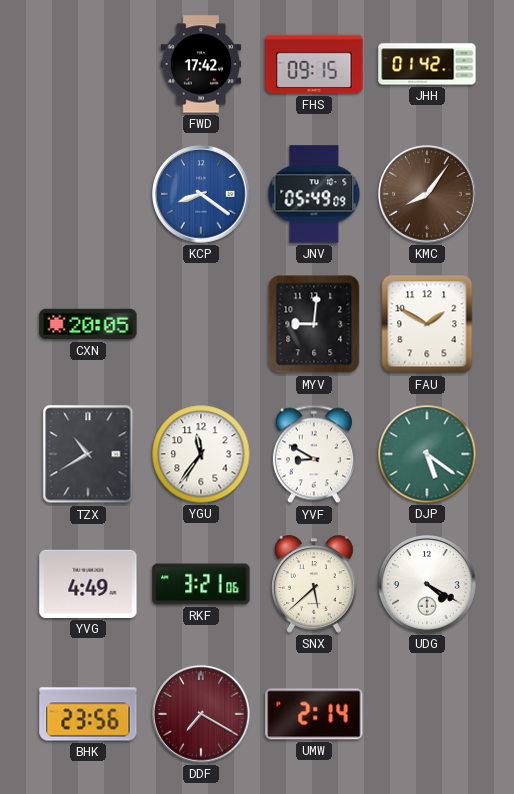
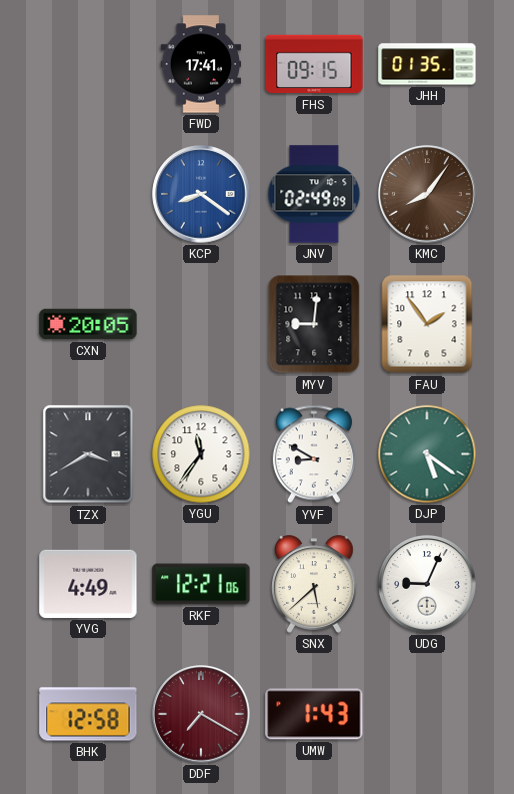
FWD: 17:42 -> 17:41 (201, 64)
JHH: 01:42 -> 01:35 (427, 64)
JNV: 05:49 -> 02:49 (314, 194)
FAU: 1:50 -> 1:54 (427, 324)
TZX: 10:40 -> 3:40 (88, 454)
RKF: 3:21 -> 12:21 (201, 584)
UDG: 4:20 -> 9:04 (427, 584)
BHK: 23:56 -> 12:58 (88, 714)
UMW: 2:14 -> 1:43 (314, 714)
